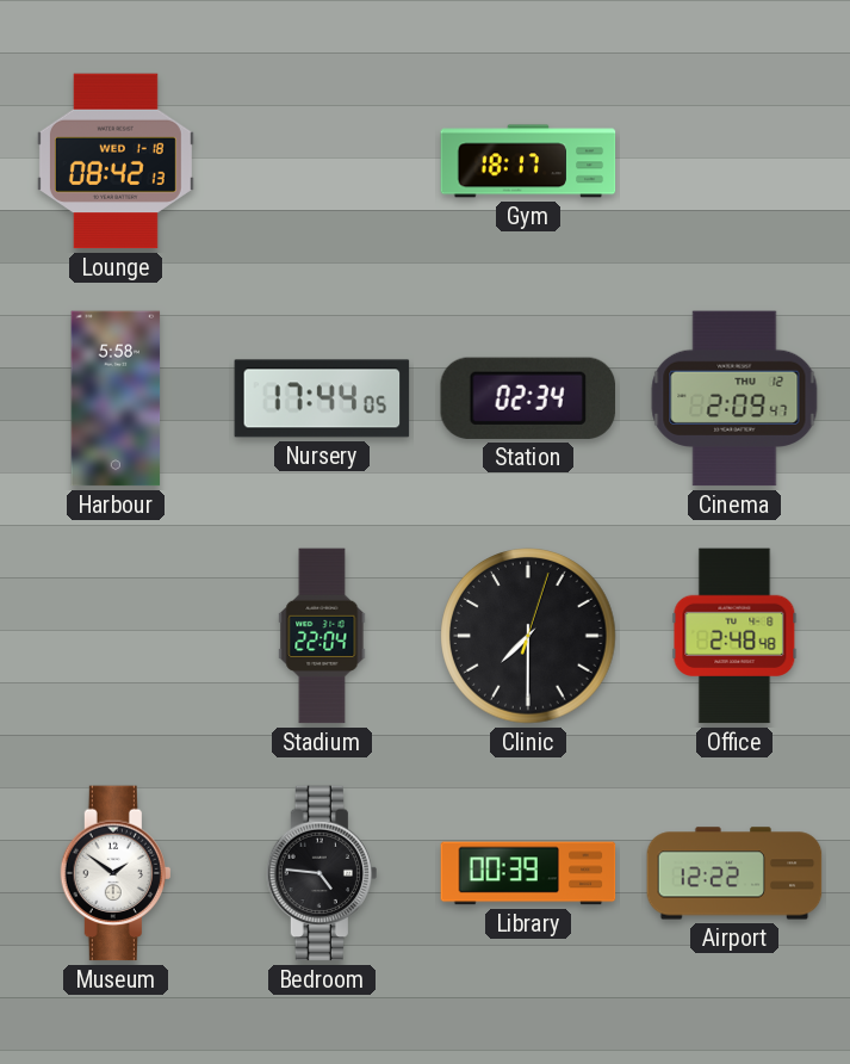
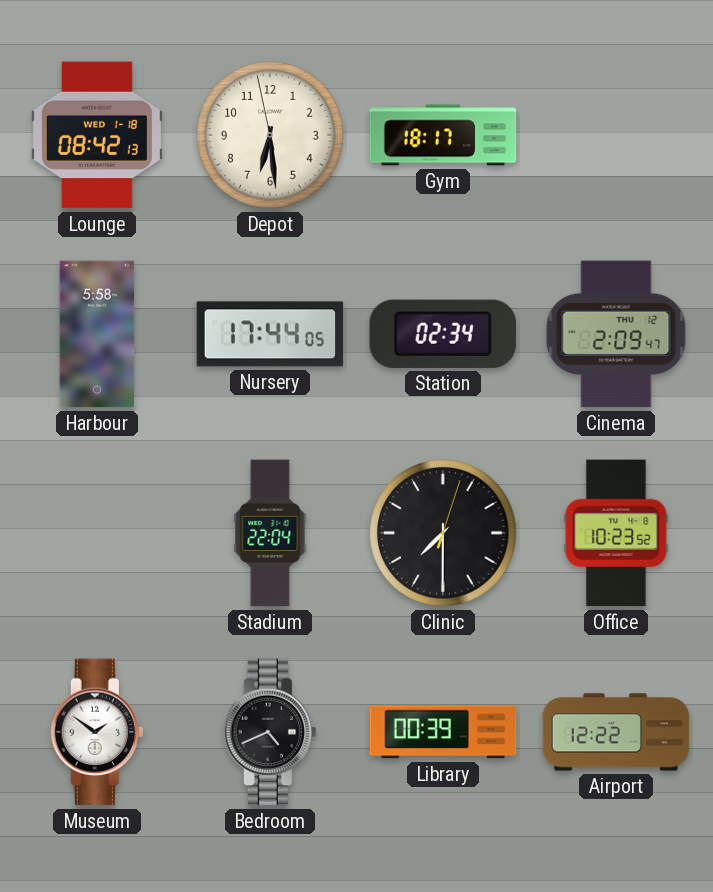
Depot: none -> 6:28 (270, 135)
Office: 2:48 -> 10:23 (616, 533)
Bedroom: 4:46 -> 4:41 (269, 732)
